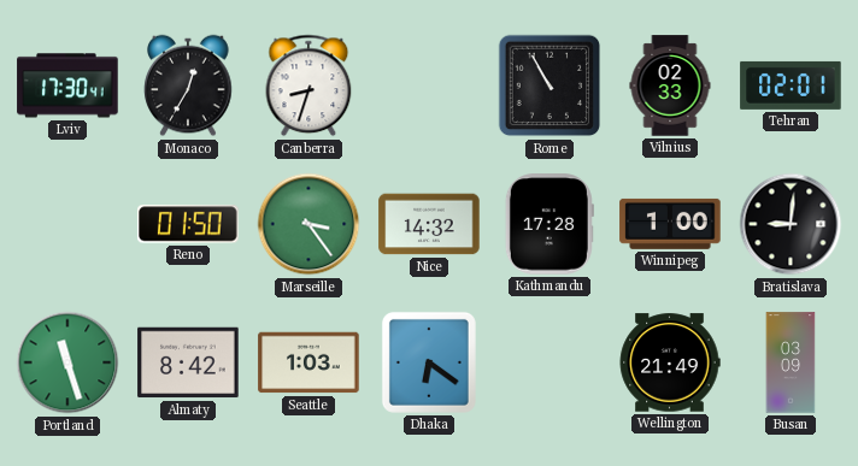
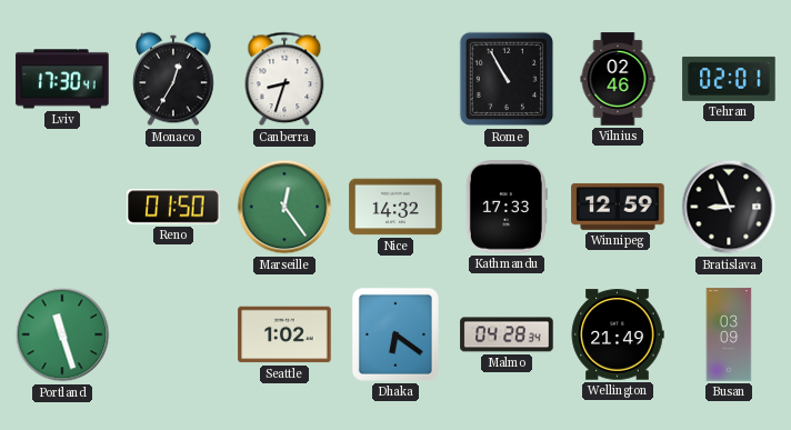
Vilnius: 02:33 -> 02:46 (618, 79)
Marseille: 3:24 -> 12:24 (284, 207)
Kathmandu: 17:28 -> 17:33 (507, 207)
Winnipeg: 1:00 -> 12:59 (618, 207)
Bratislava: 9:01 -> 8:56 (729, 207)
Almaty: 8:42 -> none (188, 362)
Seattle: 1:03 -> 1:02 (284, 334)
Malmo: none -> 04:28 (507, 334)
